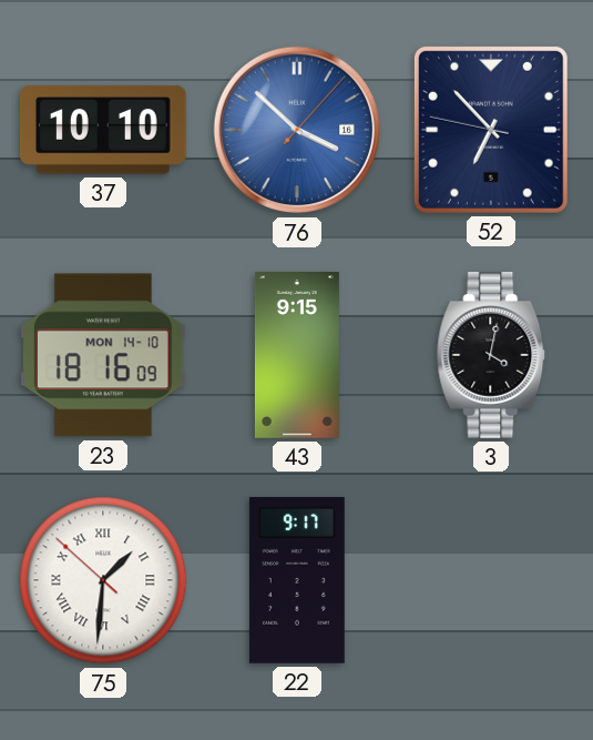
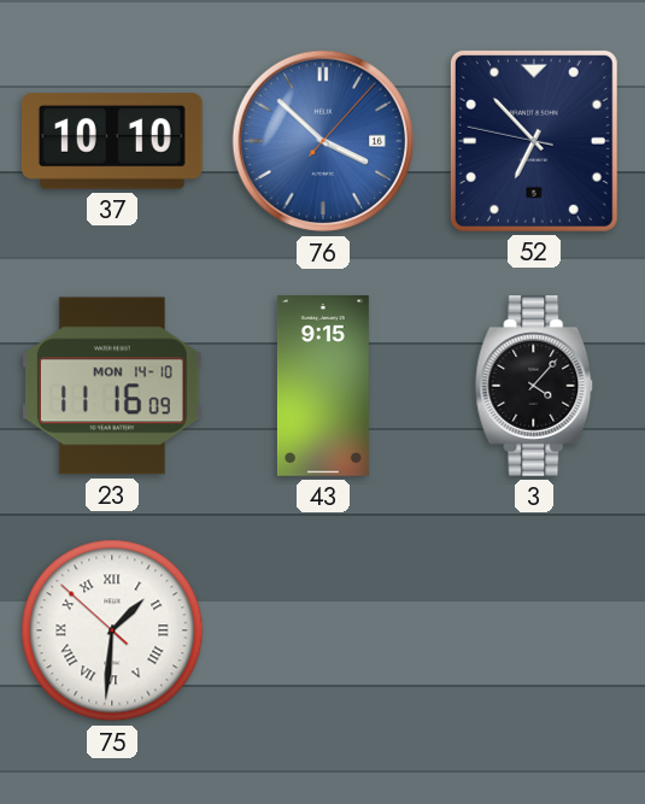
23: 18:16 -> 11:16 (112, 386)
3: 4:02 -> 4:07 (534, 387)
22: 9:17 -> none (297, 580)
